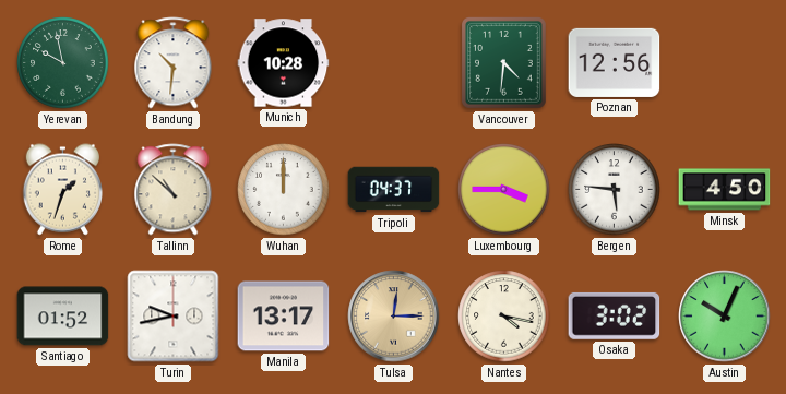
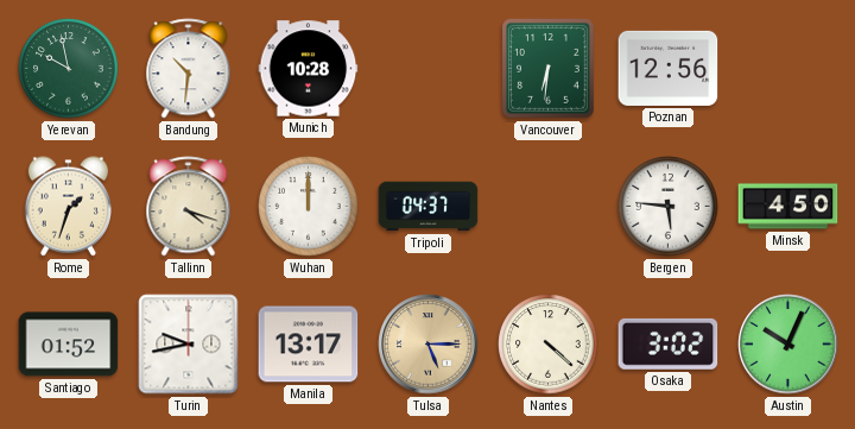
Vancouver: 4:31 -> 6:31 (549, 69)
Tallinn: 10:52 -> 4:18 (189, 207)
Luxembourg: 3:45 -> none (504, 190)
Tulsa: 12:15 -> 5:15 (429, 345)
Nantes: 4:17 -> 4:22 (549, 345)
